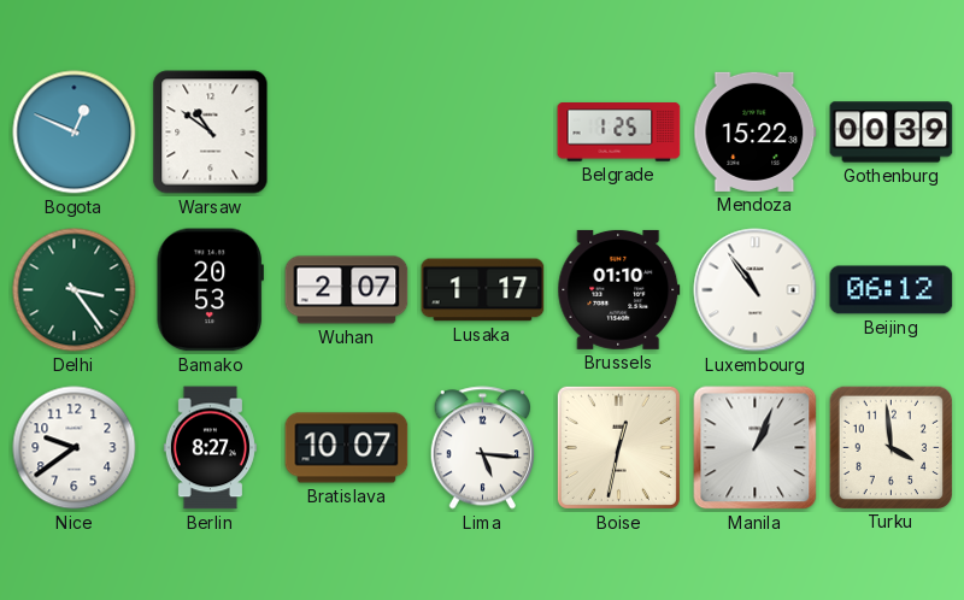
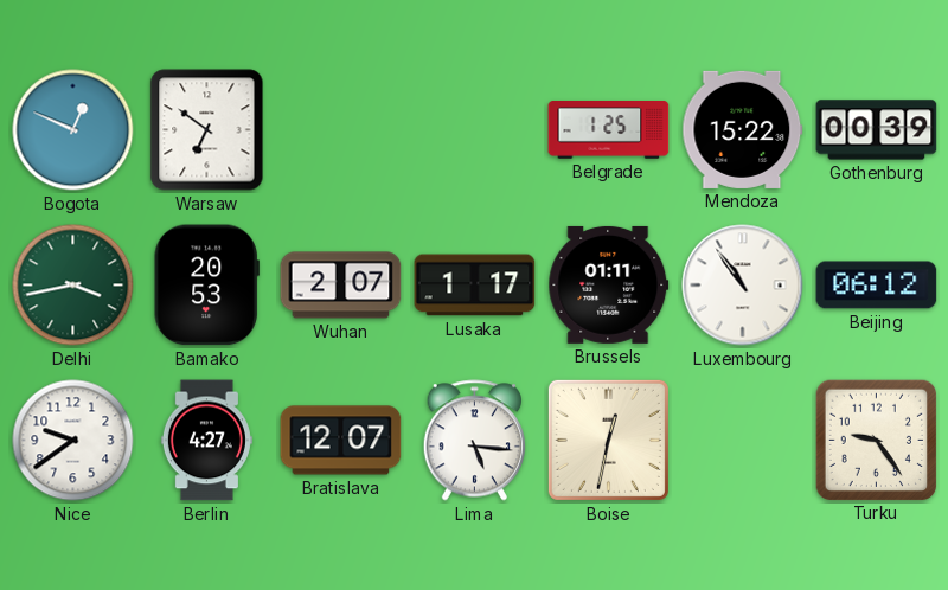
Warsaw: 10:51 -> 6:51 (207, 130)
Delhi: 3:24 -> 3:43 (73, 286)
Brussels: 01:10 -> 01:11 (609, 284)
Berlin: 8:27 -> 4:27 (206, 441)
Bratislava: 10:07 -> 12:07 (341, 441)
Manila: 1:04 -> none (756, 448)
Turku: 3:59 -> 9:24 (876, 440)
